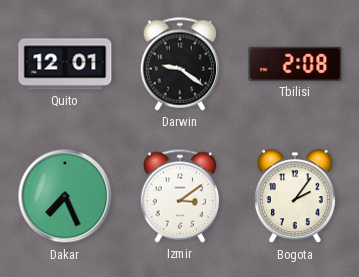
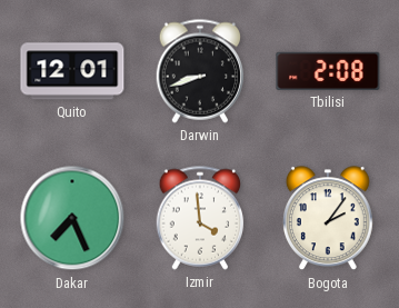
Darwin: 9:21 -> 8:42 (200, 71)
Izmir: 3:09 -> 3:59 (200, 218)
